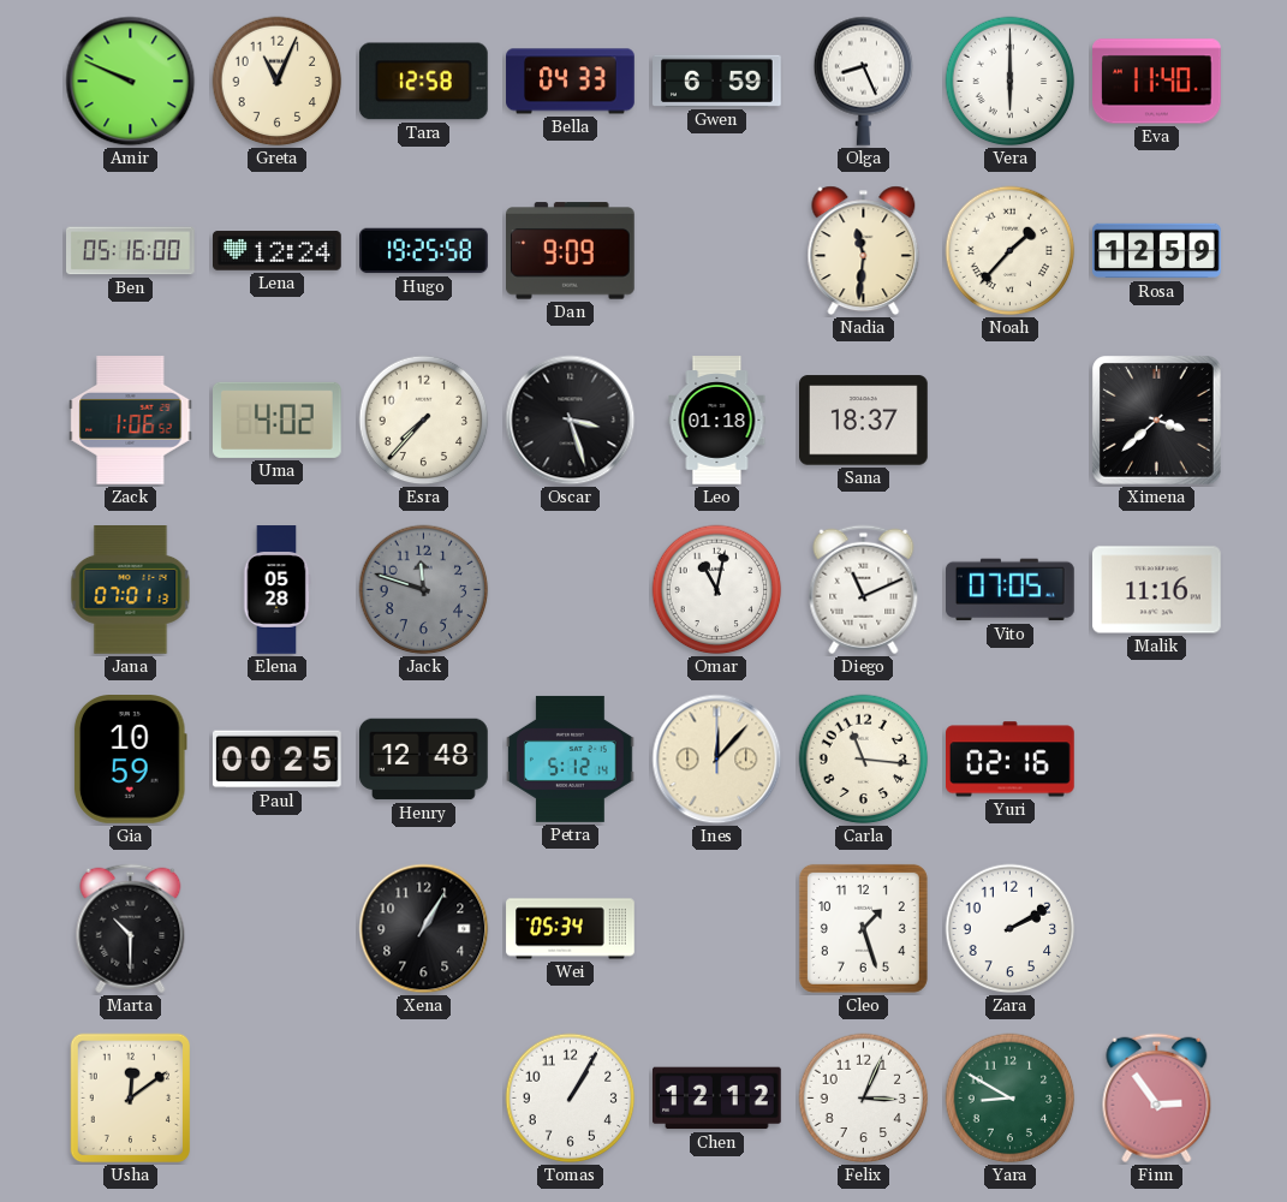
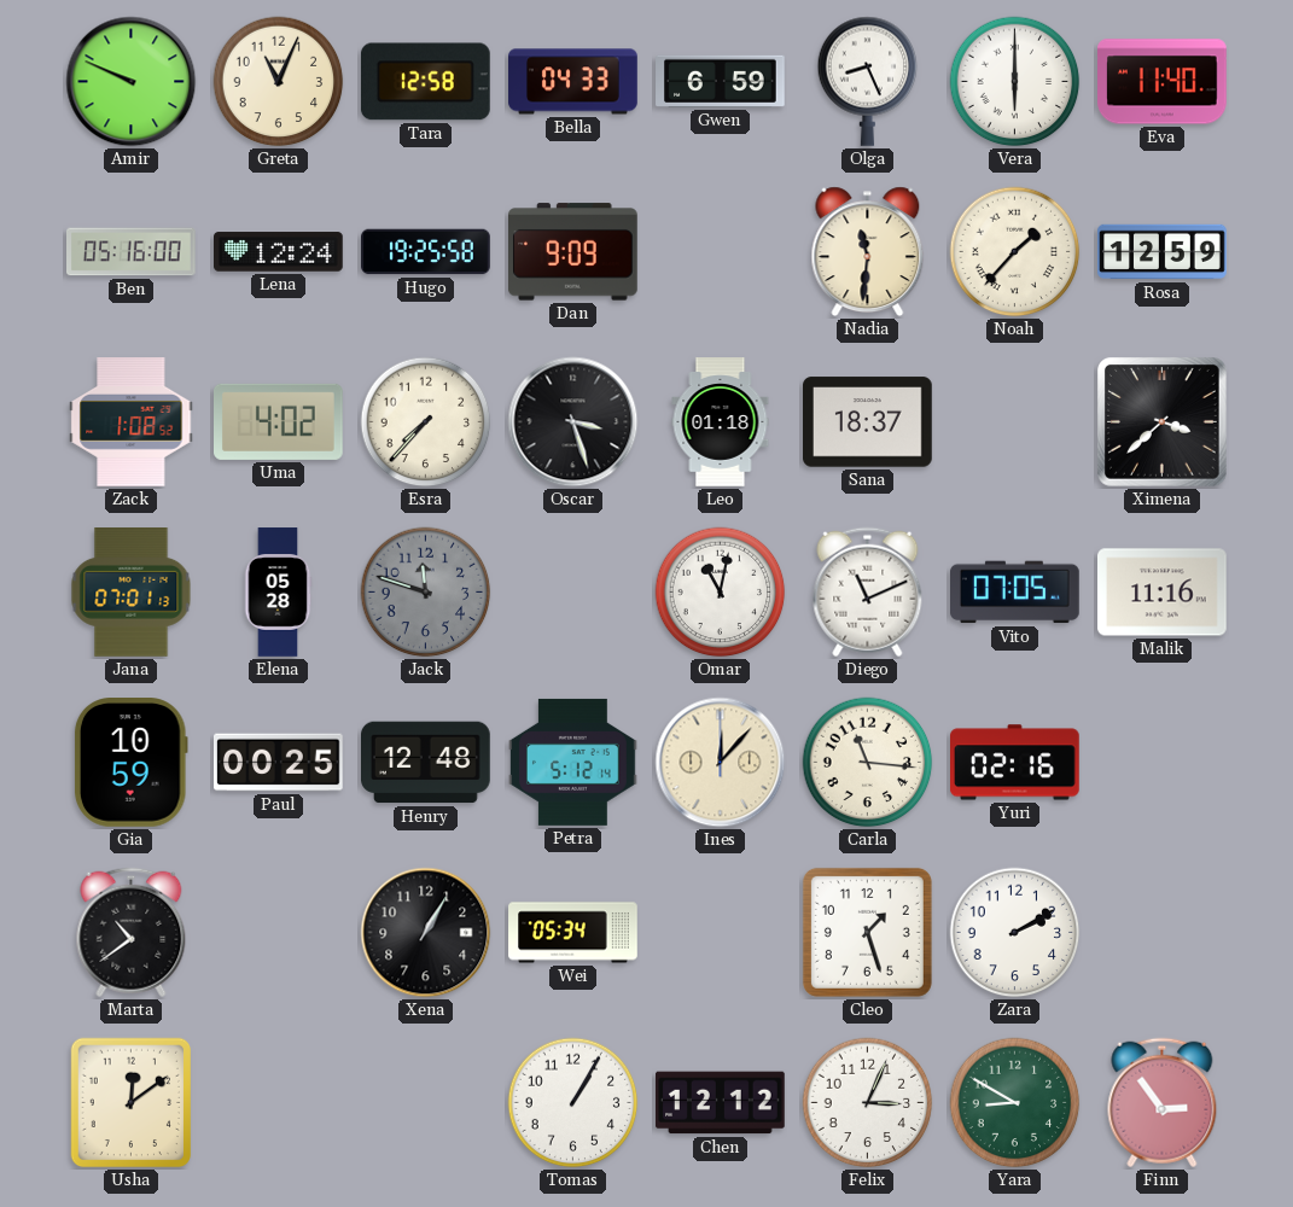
Zack: 1:06 -> 1:08 (132, 422)
Marta: 10:30 -> 10:39 (132, 933)
